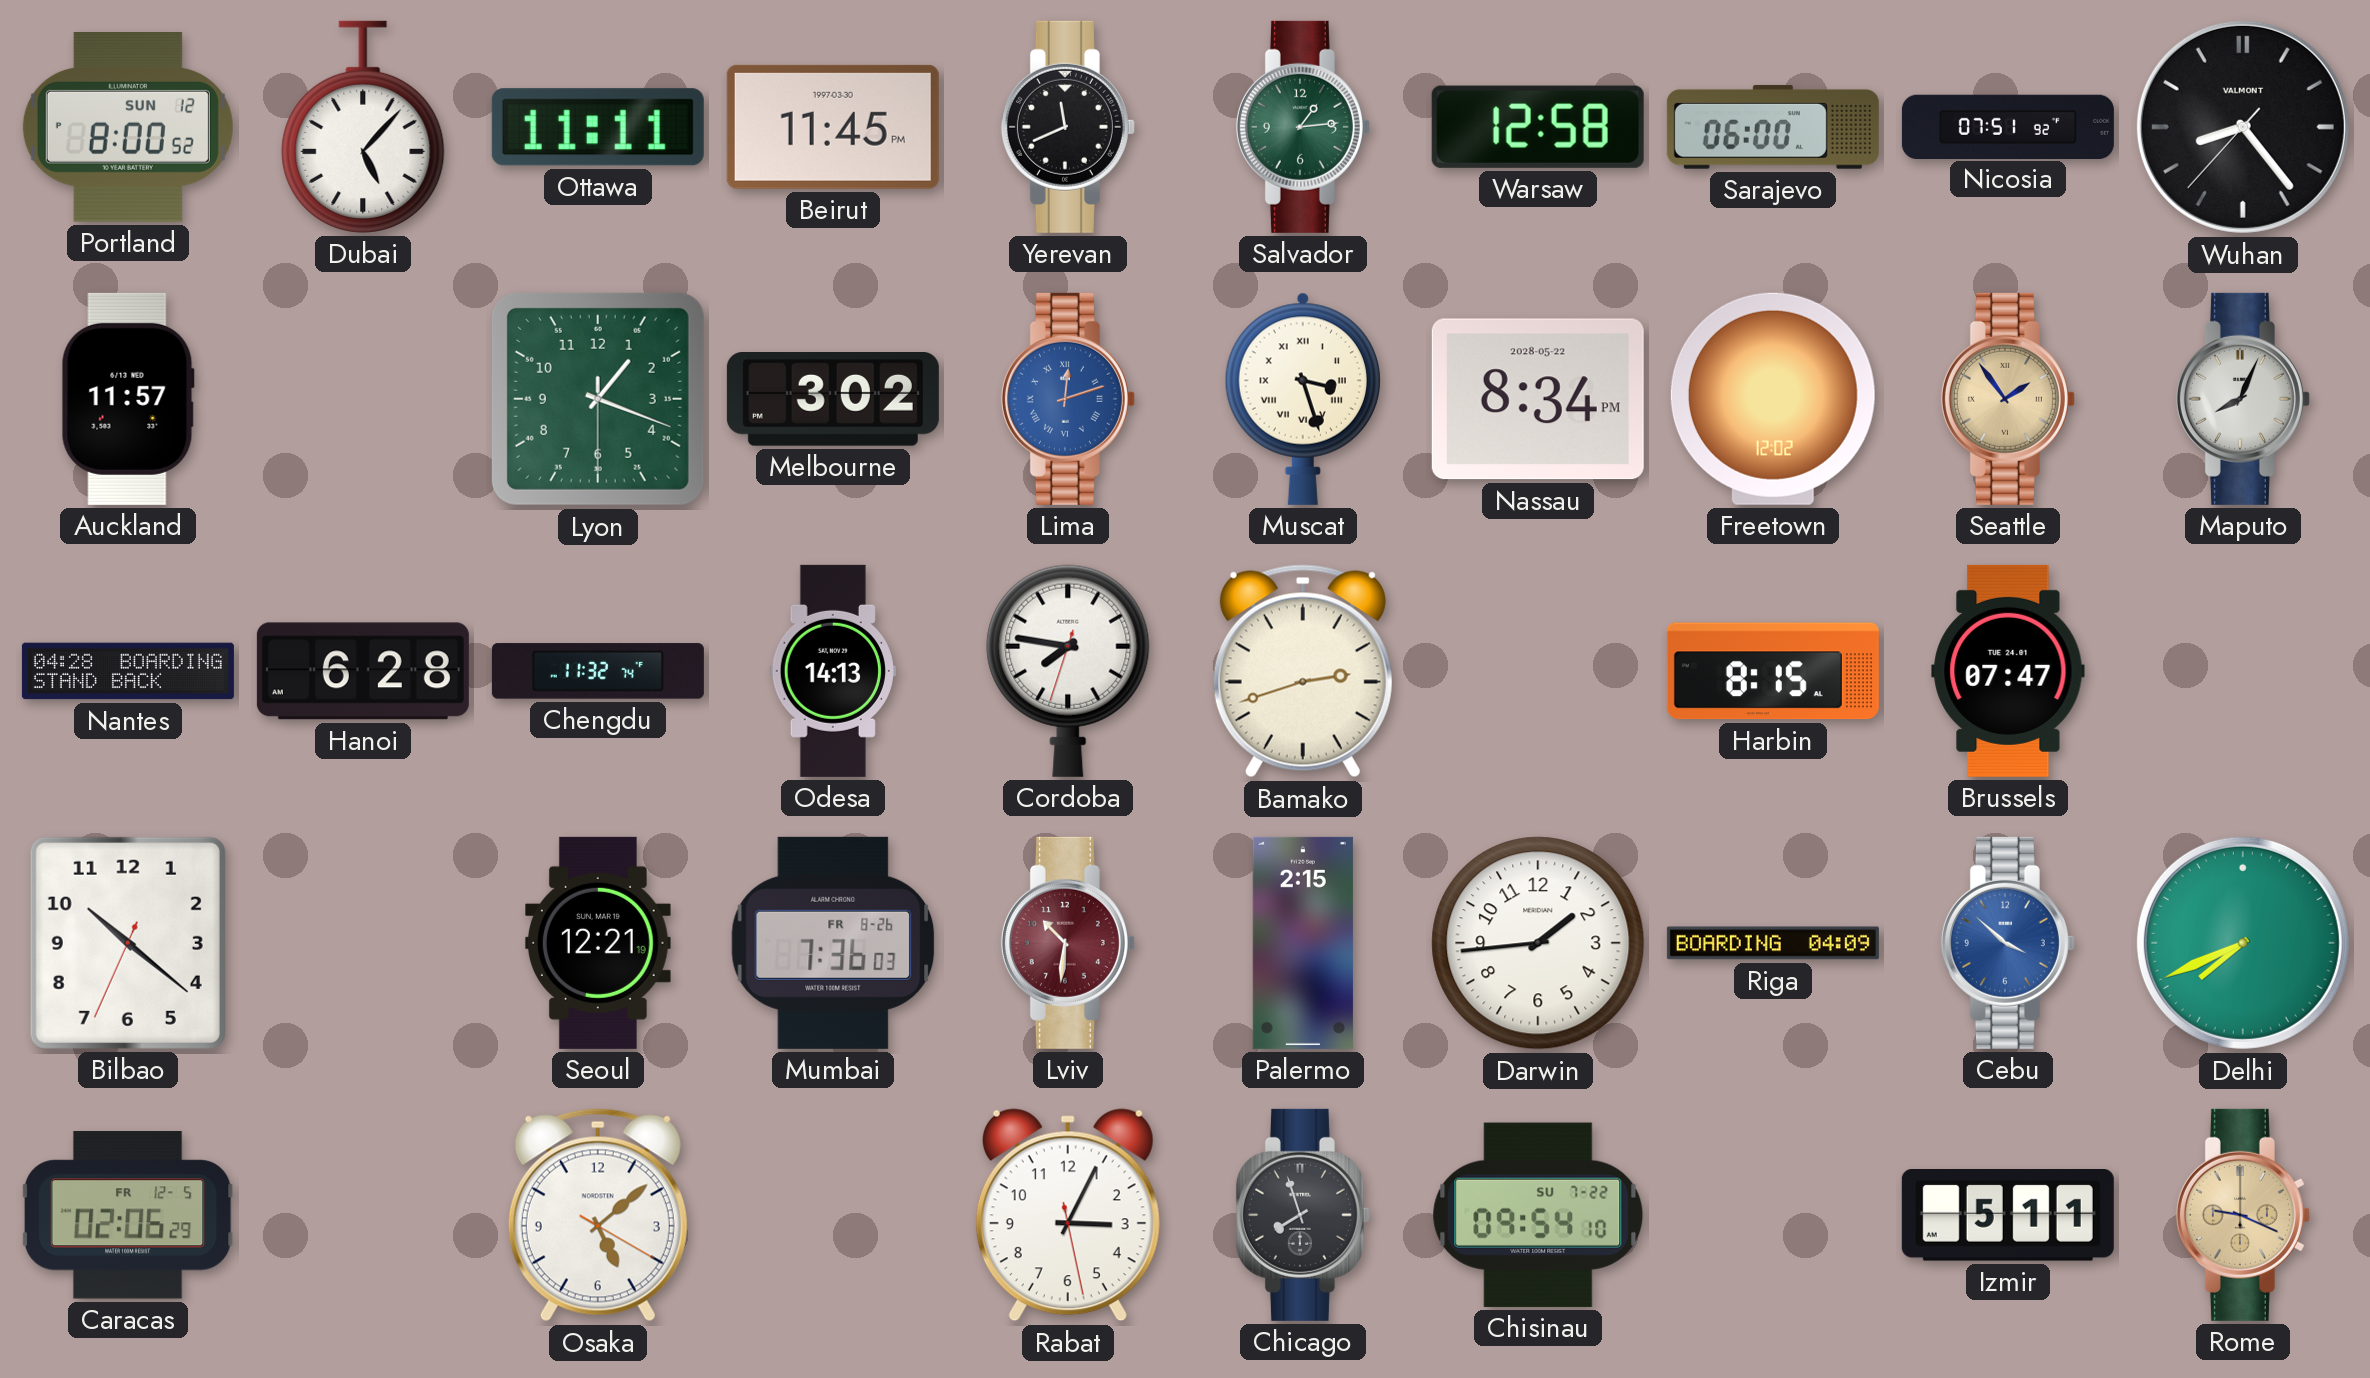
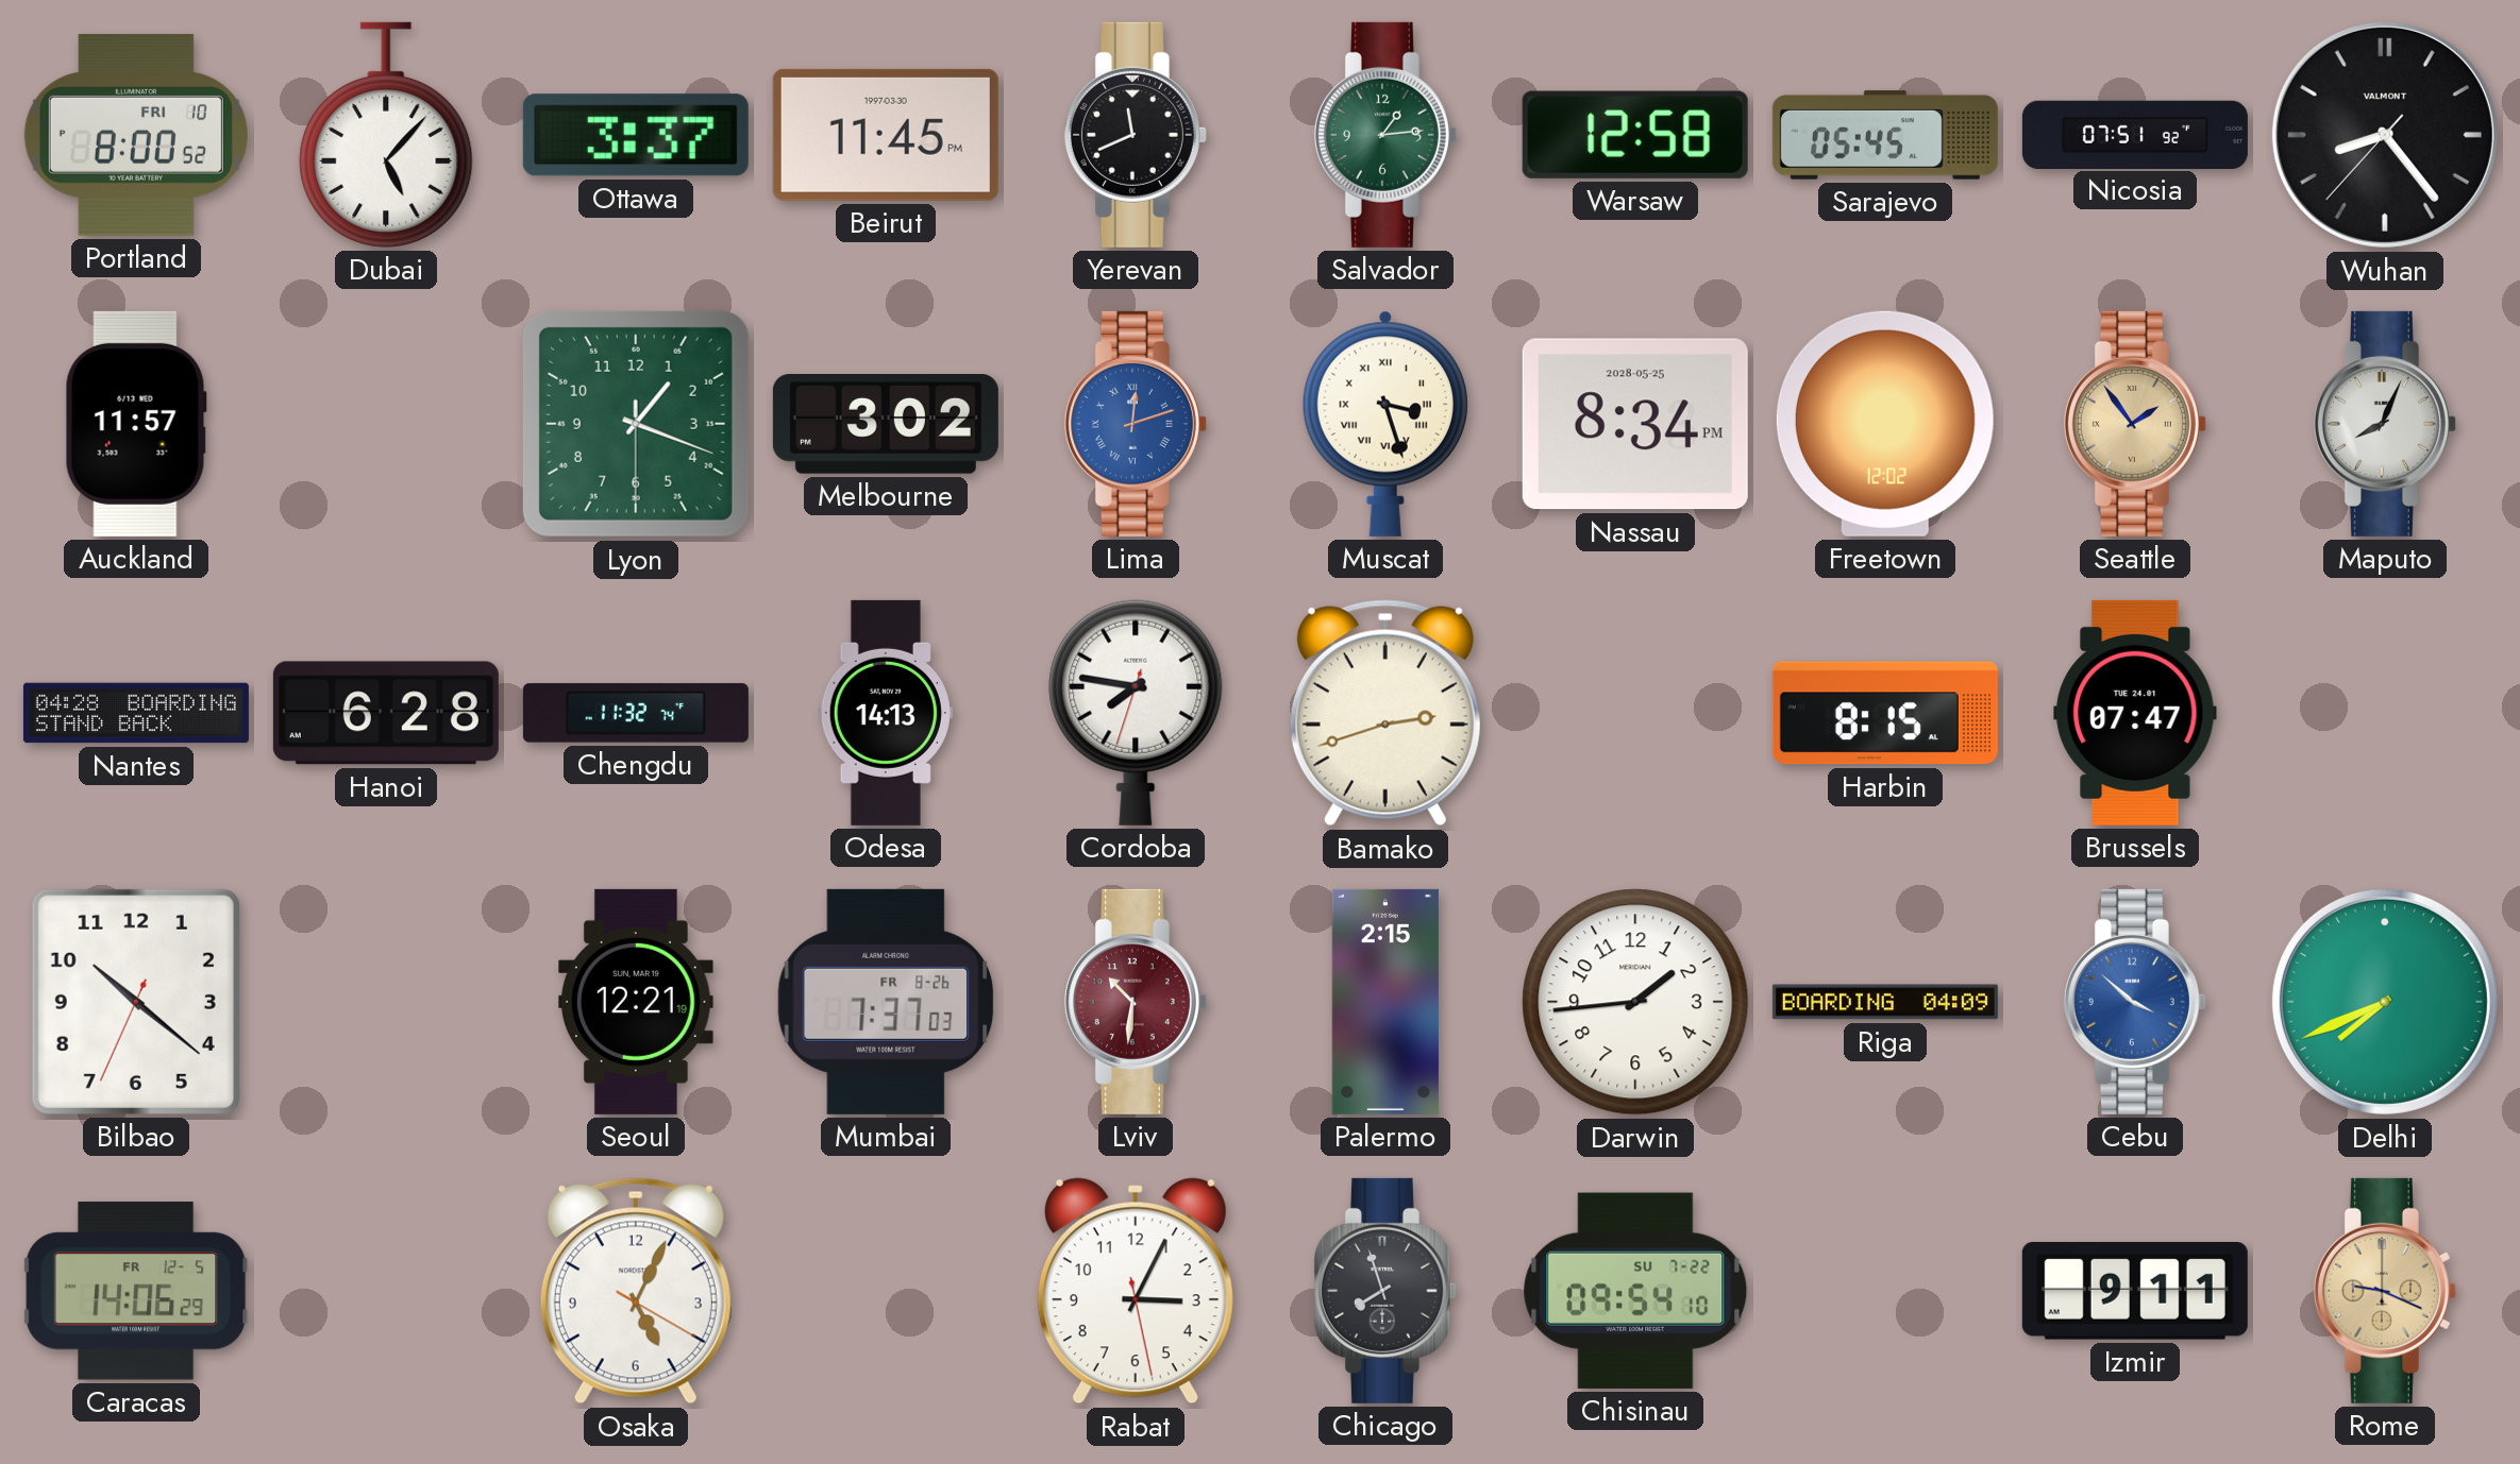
Portland date: SUN 12 -> FRI 10 (136, 136)
Ottawa: 11:11 -> 3:37 (636, 135)
Sarajevo: 06:00 -> 05:45 (1885, 135)
Nassau date: 2028-05-22 -> 2028-05-25 (1635, 424)
Mumbai: 7:36 -> 7:37 (886, 1002)
Caracas: 02:06 -> 14:06 (136, 1292)
Osaka: 5:08 -> 5:04 (636, 1291)
Izmir: 5:11 -> 9:11 (2135, 1292)
